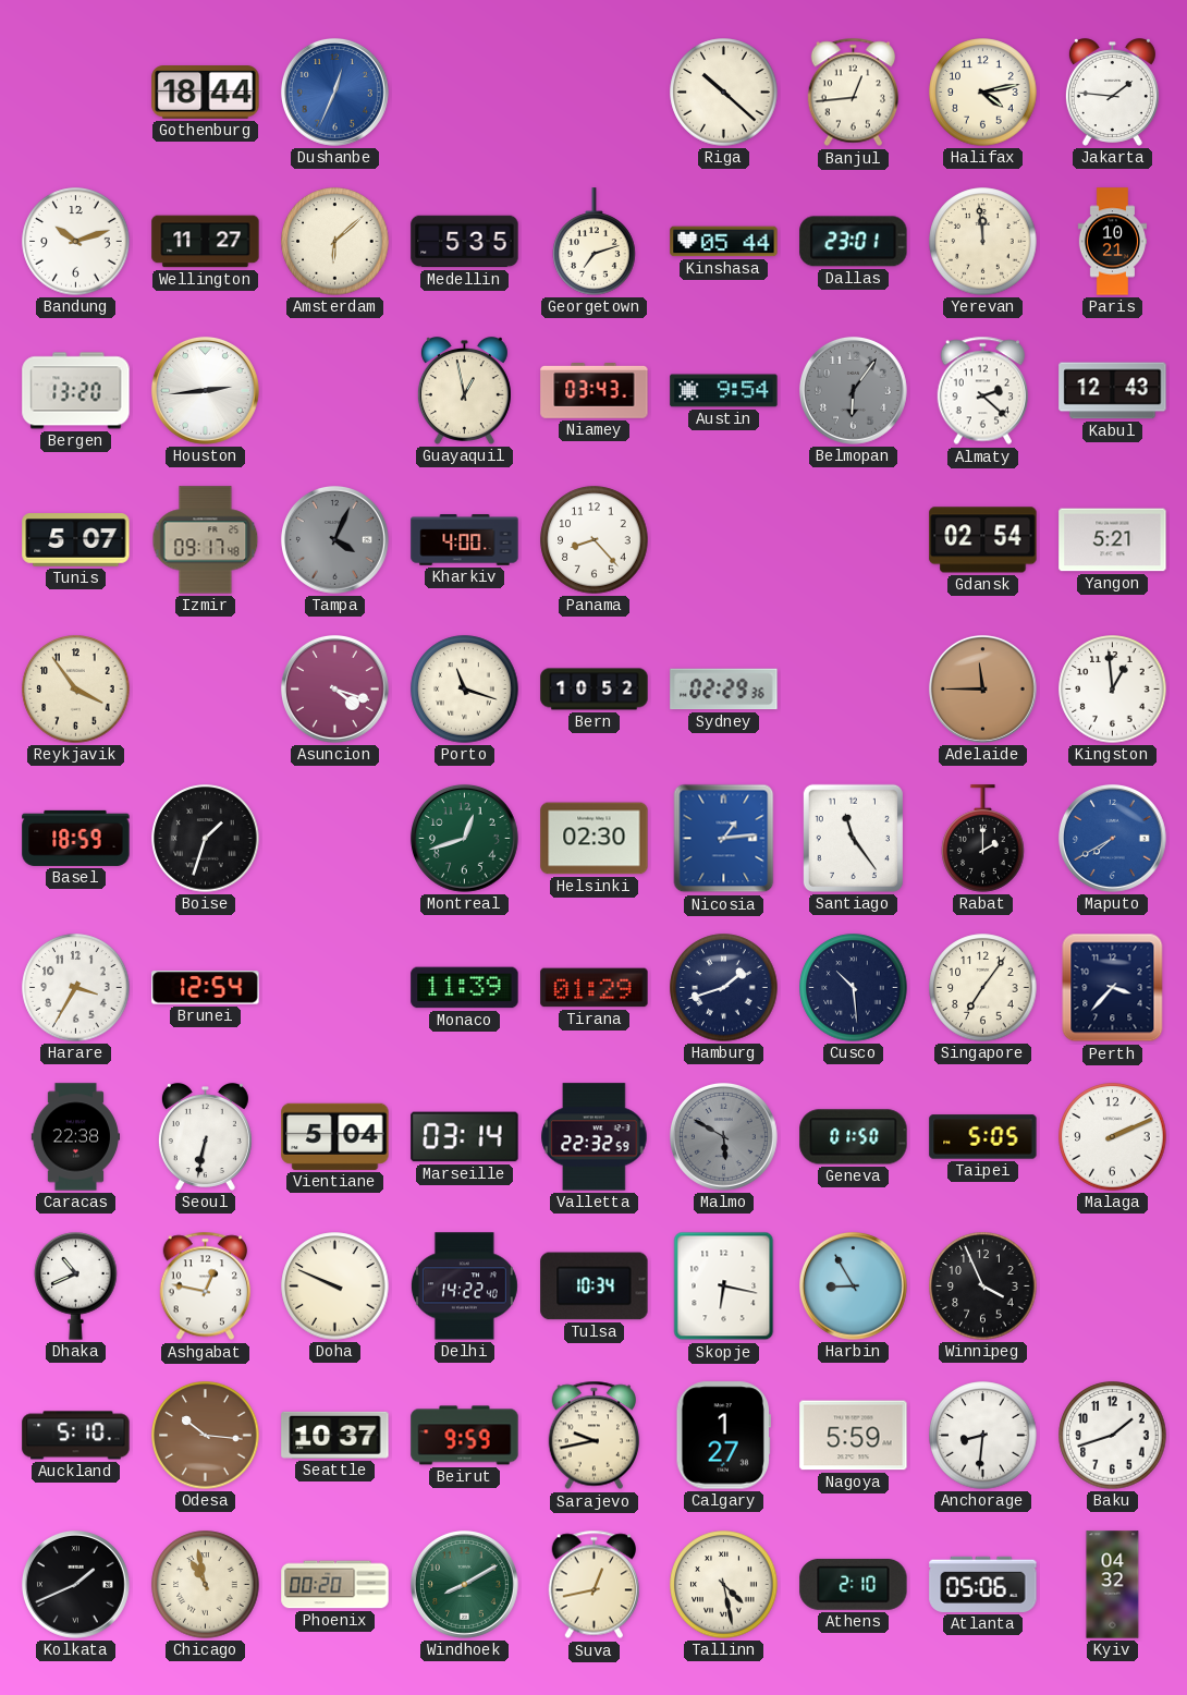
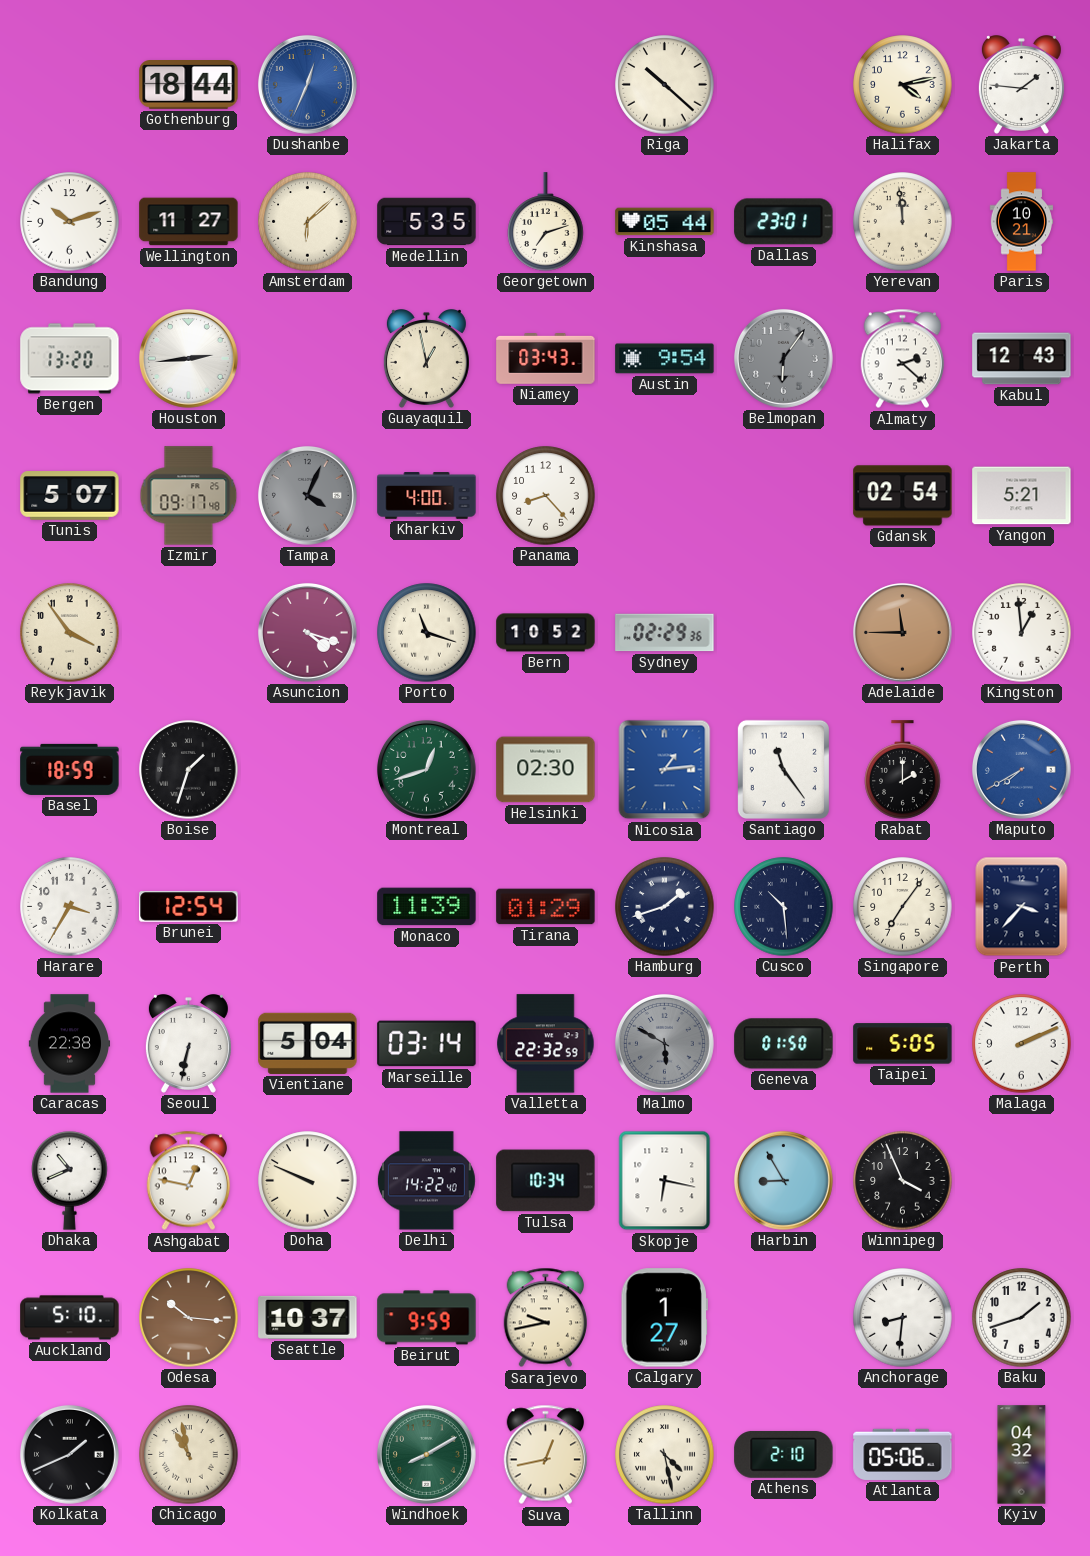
Banjul: 12:44 -> none (854, 93)
Nagoya: 5:59 -> none (854, 1436)
Phoenix: 00:20 -> none (335, 1585)
